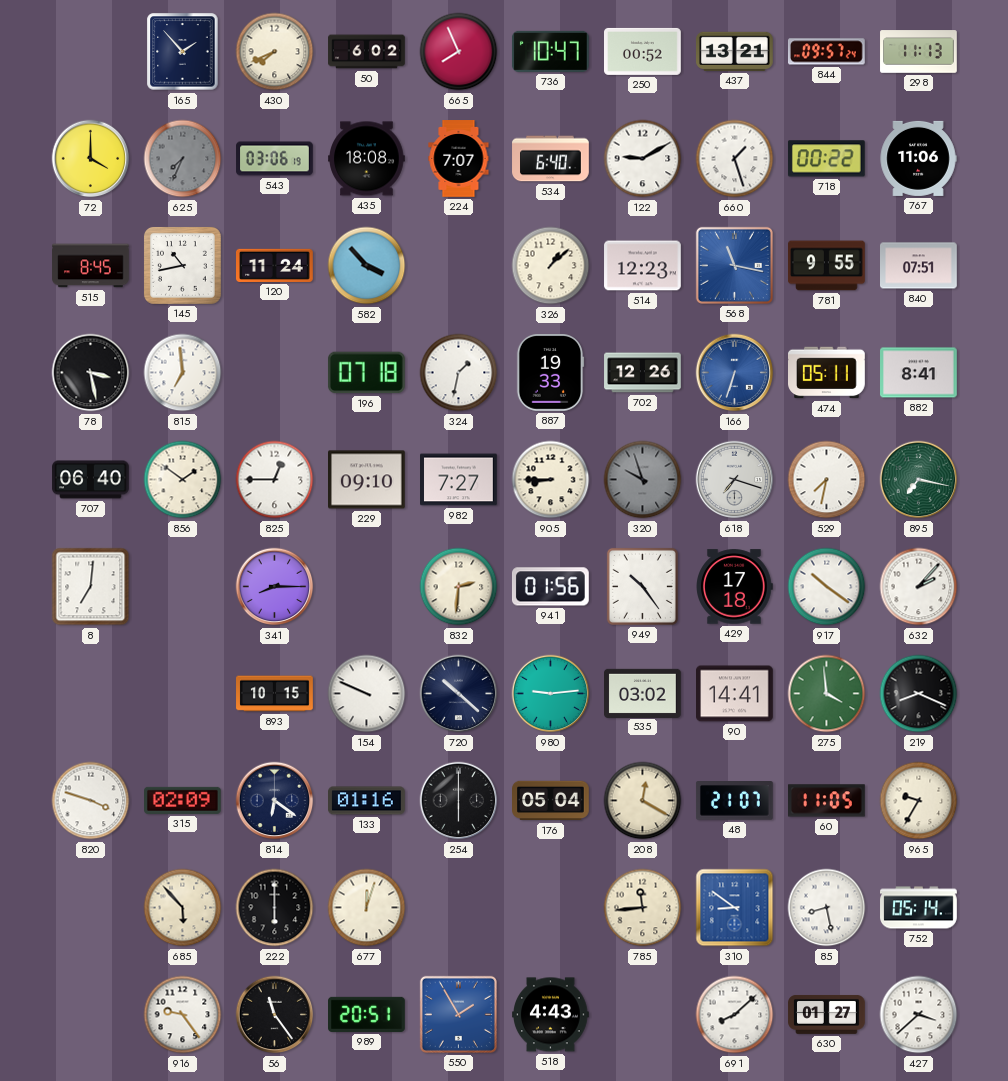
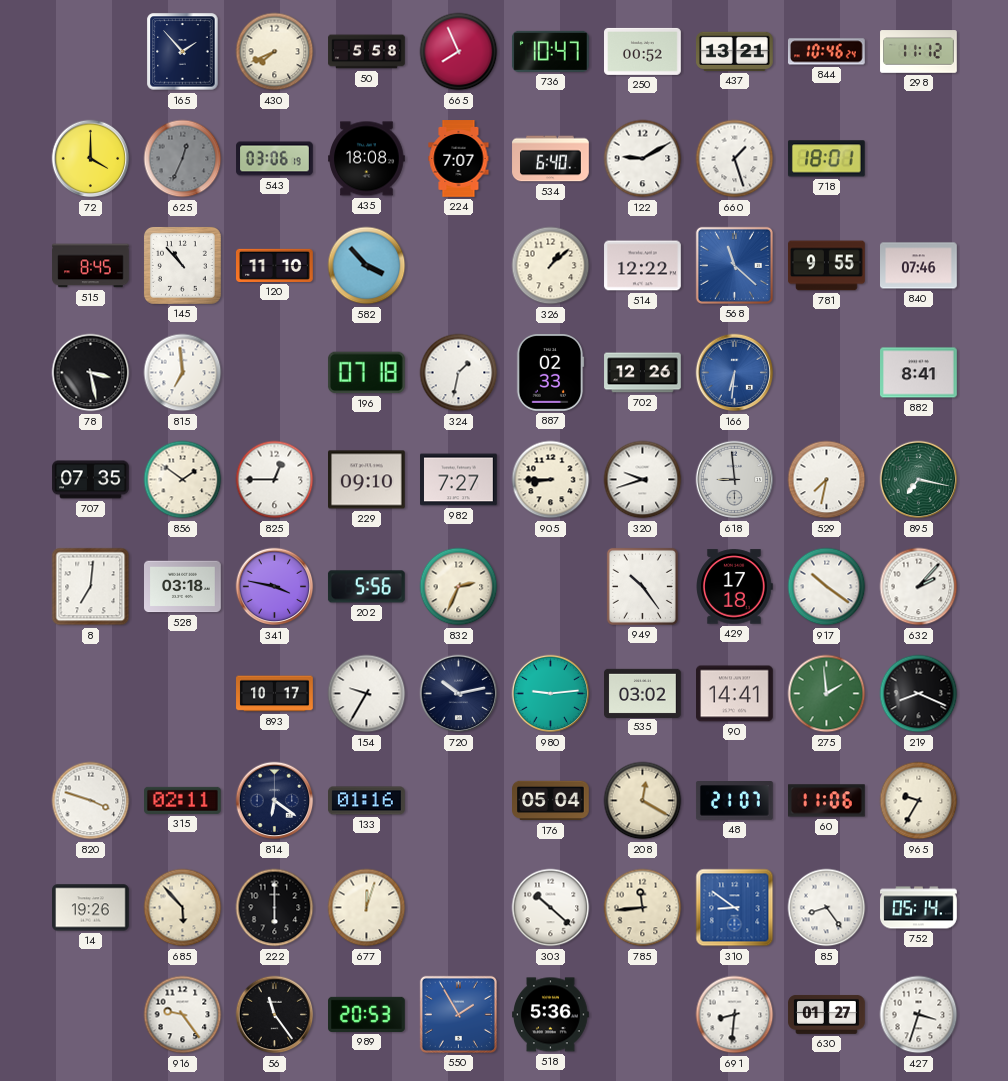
50: 6:02 -> 5:58 (367, 52)
844: 09:57 -> 10:46 (827, 52)
298: 11:13 -> 11:12 (919, 52)
625: 7:34 -> 12:34 (183, 159)
718: 00:22 -> 18:01 (826, 159)
767: 11:06 -> none (918, 158)
145: 10:43 -> 10:53 (182, 265)
120: 11:24 -> 11:10 (275, 265)
514: 12:23 -> 12:22 (643, 266)
568: 11:17 -> 11:22 (734, 265)
840: 07:51 -> 07:46 (919, 266)
887: 19:33 -> 02:33 (550, 373)
166: 6:33 -> 6:31 (735, 373)
474: 05:11 -> none (827, 373)
707: 06:40 -> 07:35 (91, 480)
320: 9:57 -> 9:42 (643, 480)
320 dial: grey -> white (643, 480)
618: 7:18 -> 8:59 (735, 480)
528: none -> 03:18 (183, 587)
341: 8:15 -> 3:47 (275, 587)
202: none -> 5:56 (366, 587)
832: 2:31 -> 2:34 (459, 587)
941: 01:56 -> none (550, 587)
893: 10:15 -> 10:17 (275, 694)
154: 9:49 -> 9:35 (367, 694)
720: 10:22 -> 10:13 (459, 694)
275: 3:59 -> 1:59 (827, 694)
315: 02:09 -> 02:11 (183, 800)
254: 6:00 -> none (459, 801)
60: 11:05 -> 11:06 (827, 801)
14: none -> 19:26 (91, 908)
303: none -> 10:22 (551, 908)
85: 8:28 -> 8:24 (827, 908)
989: 20:51 -> 20:53 (367, 1014)
518: 4:43 -> 5:36 (551, 1015)
691: 8:08 -> 8:31 (735, 1015)
427: 3:38 -> 3:33 (919, 1015)
